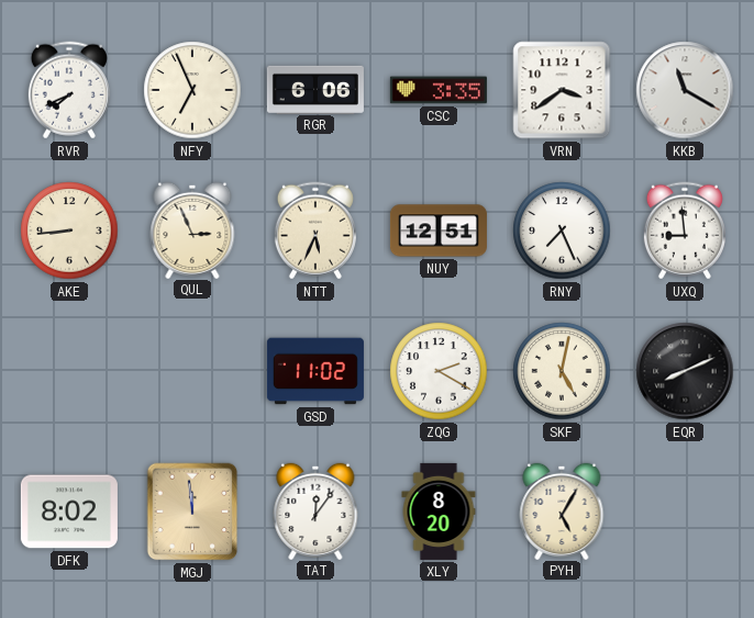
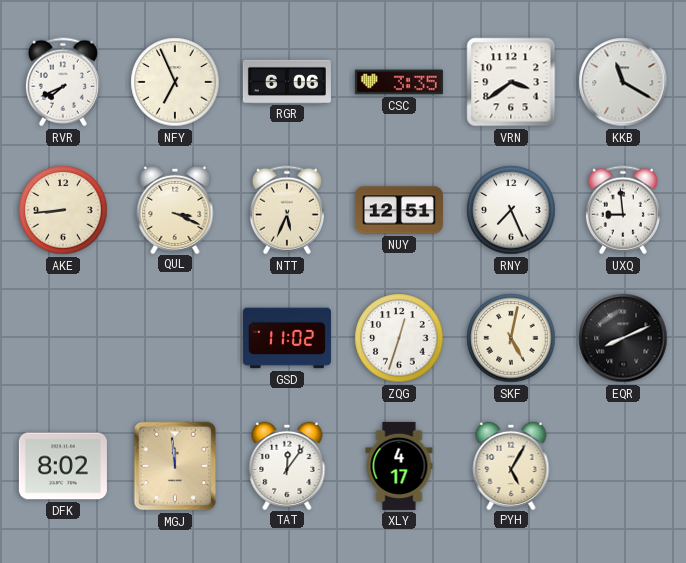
QUL: 2:56 -> 3:19 (175, 209)
ZQG: 2:20 -> 12:33 (399, 338)
XLY: 8:20 -> 4:17 (399, 466)
